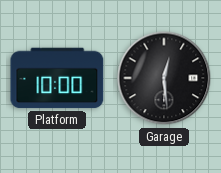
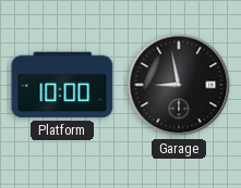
Garage: 12:29 -> 8:58 (179, 85)
